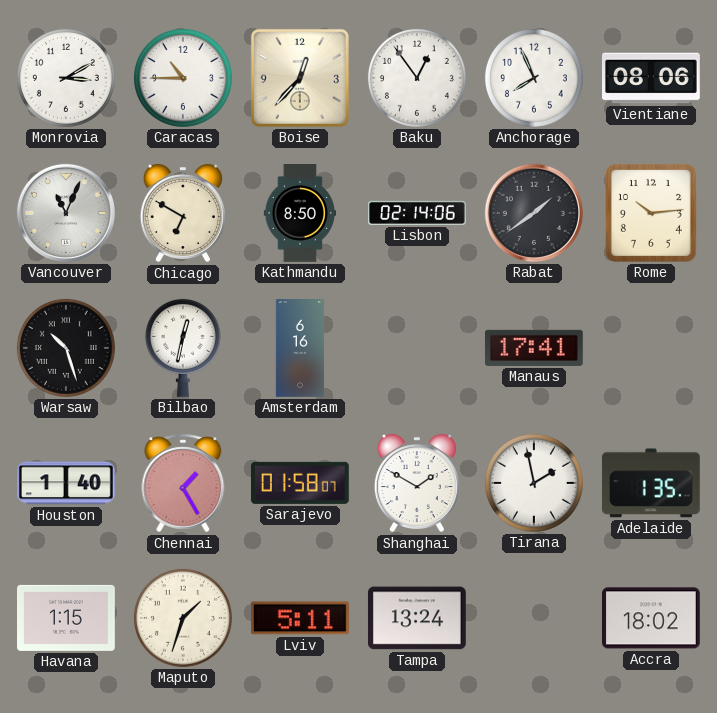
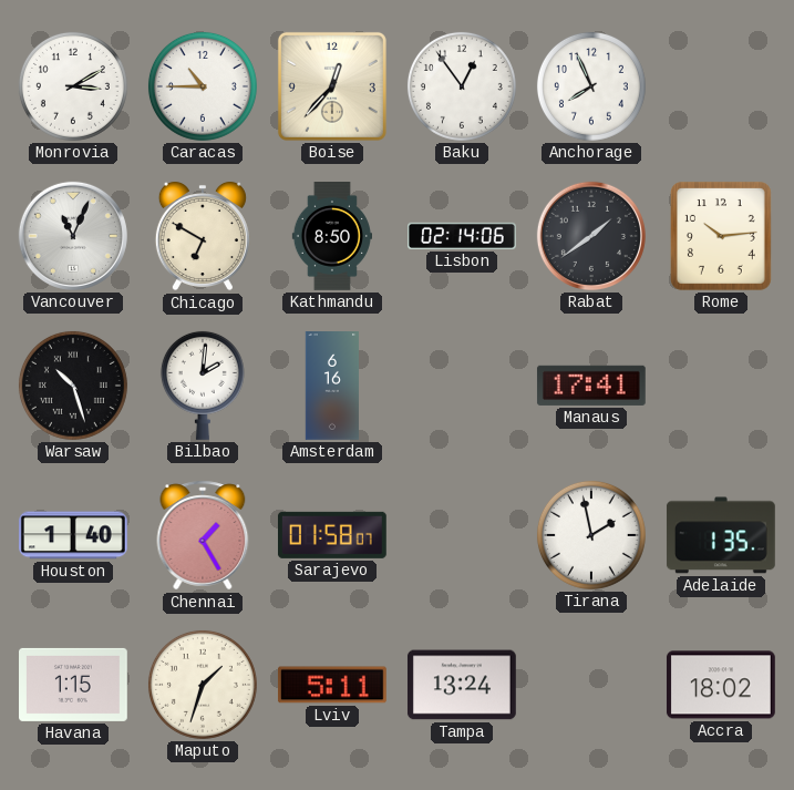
Vientiane: 08:06 -> none (652, 78)
Bilbao: 12:32 -> 2:01 (203, 386)
Shanghai: 1:50 -> none (417, 483)
